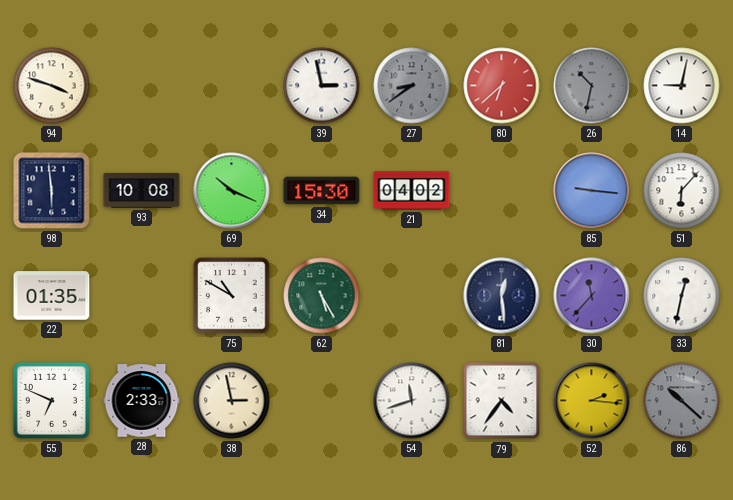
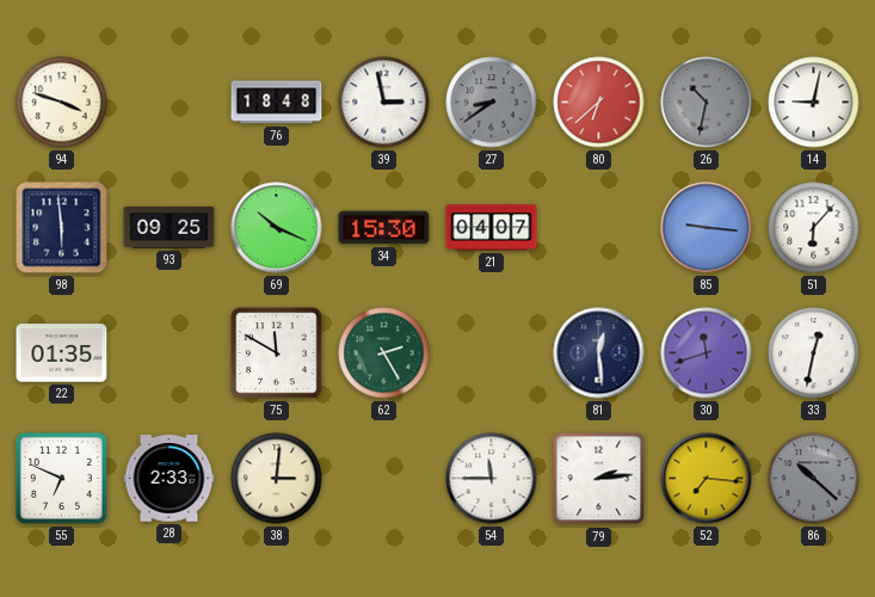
76: none -> 18:48 (277, 103)
93: 10:08 -> 09:25 (170, 227)
21: 04:02 -> 04:07 (492, 228)
75: 10:50 -> 11:50 (277, 353)
62: 5:25 -> 2:25 (384, 353)
30: 11:37 -> 11:42 (707, 353)
38: 2:58 -> 3:01 (277, 479)
54: 11:42 -> 11:45 (492, 479)
79: 4:36 -> 2:14 (599, 479)
52: 2:16 -> 7:16 (707, 479)
